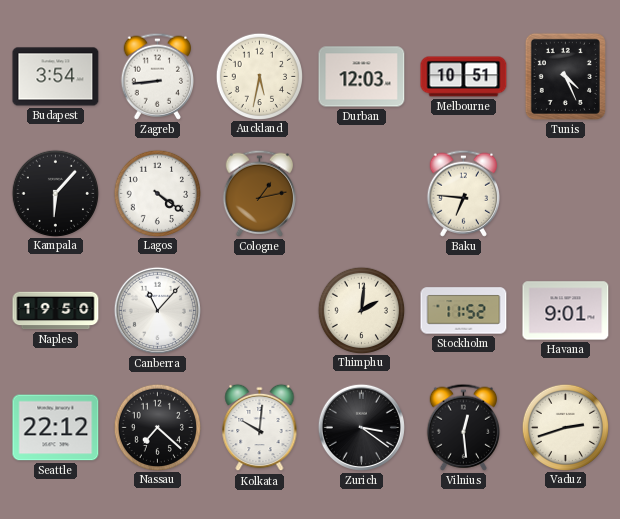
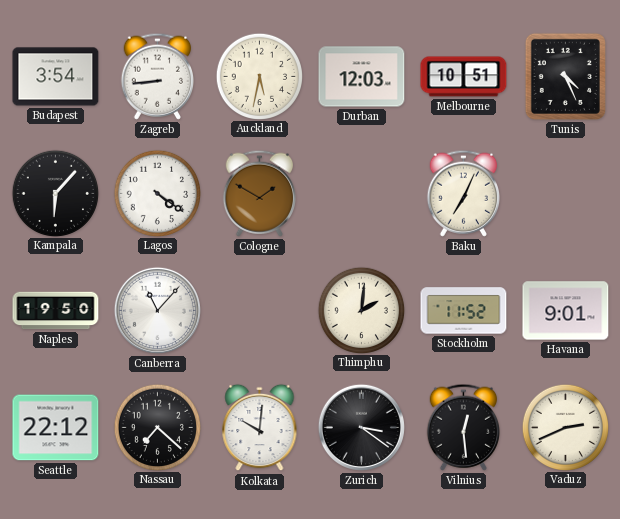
Cologne: 1:13 -> 1:50 (259, 193)
Baku: 6:46 -> 7:04 (463, 193)
Vaduz: 2:42 -> 2:41 (565, 427)
